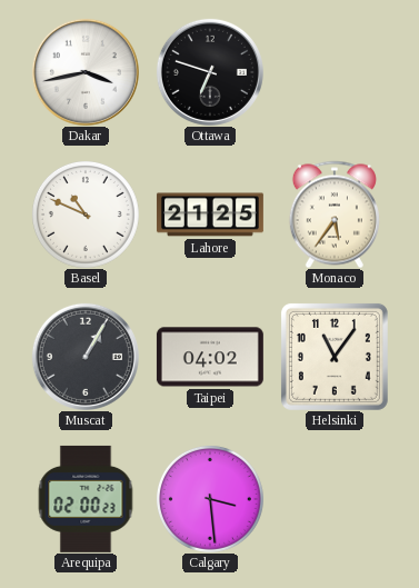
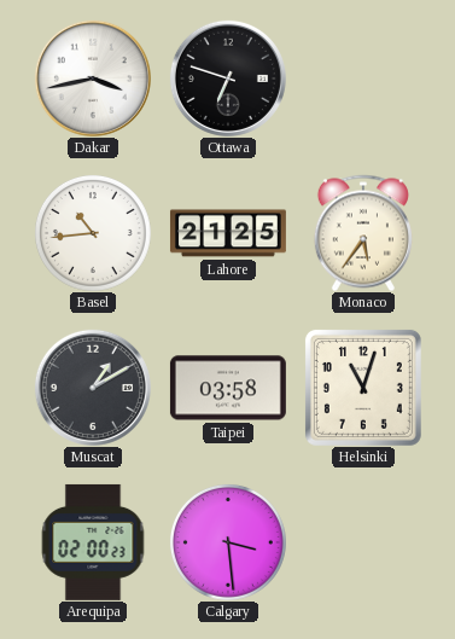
Basel: 10:49 -> 10:44 (93, 233)
Muscat: 1:05 -> 1:10 (93, 388)
Taipei: 04:02 -> 03:58 (228, 388)
Helsinki: 11:06 -> 11:03 (363, 388)
